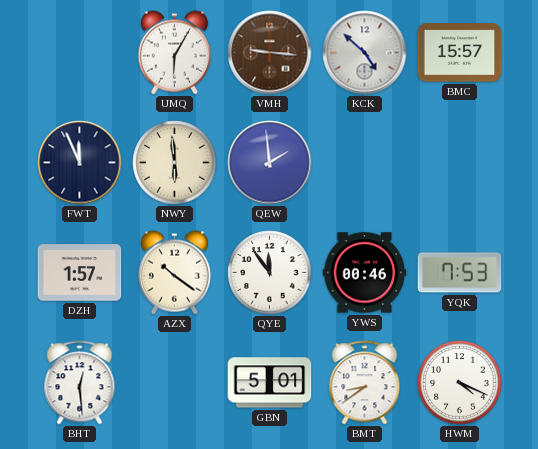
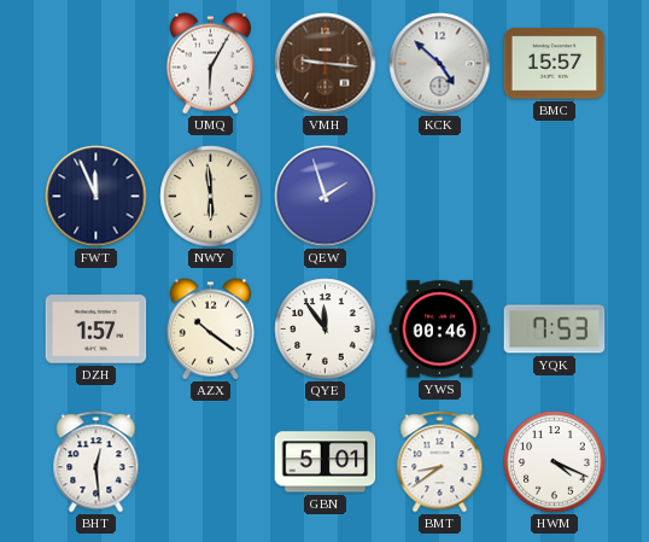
QEW: 1:59 -> 1:57 (326, 197)
